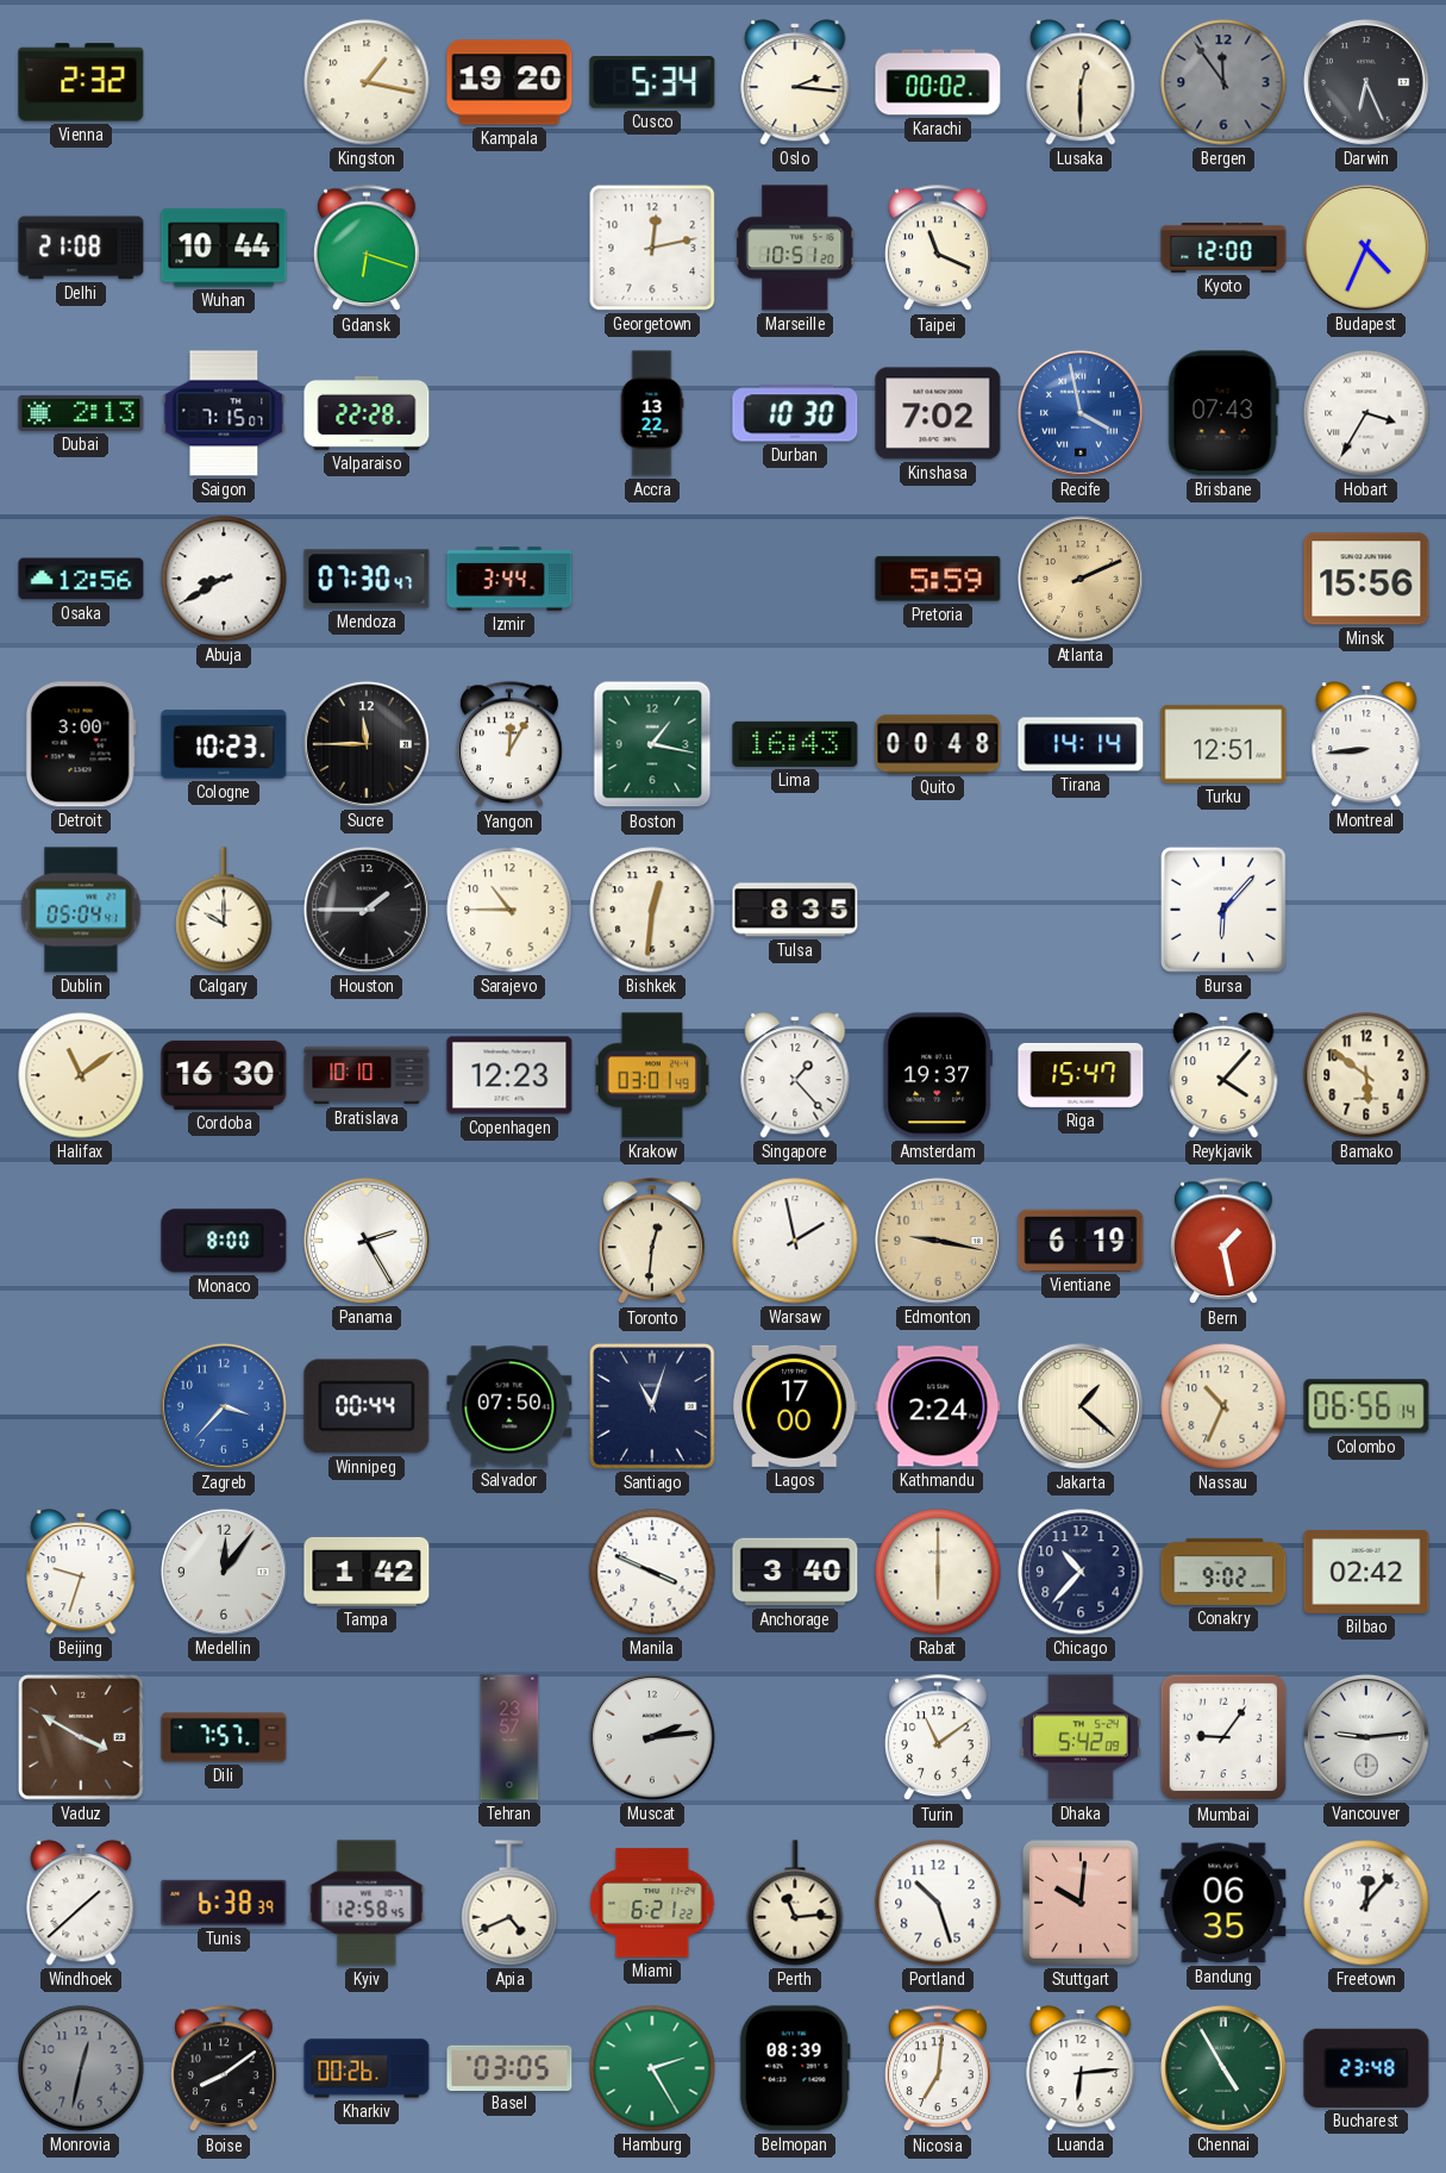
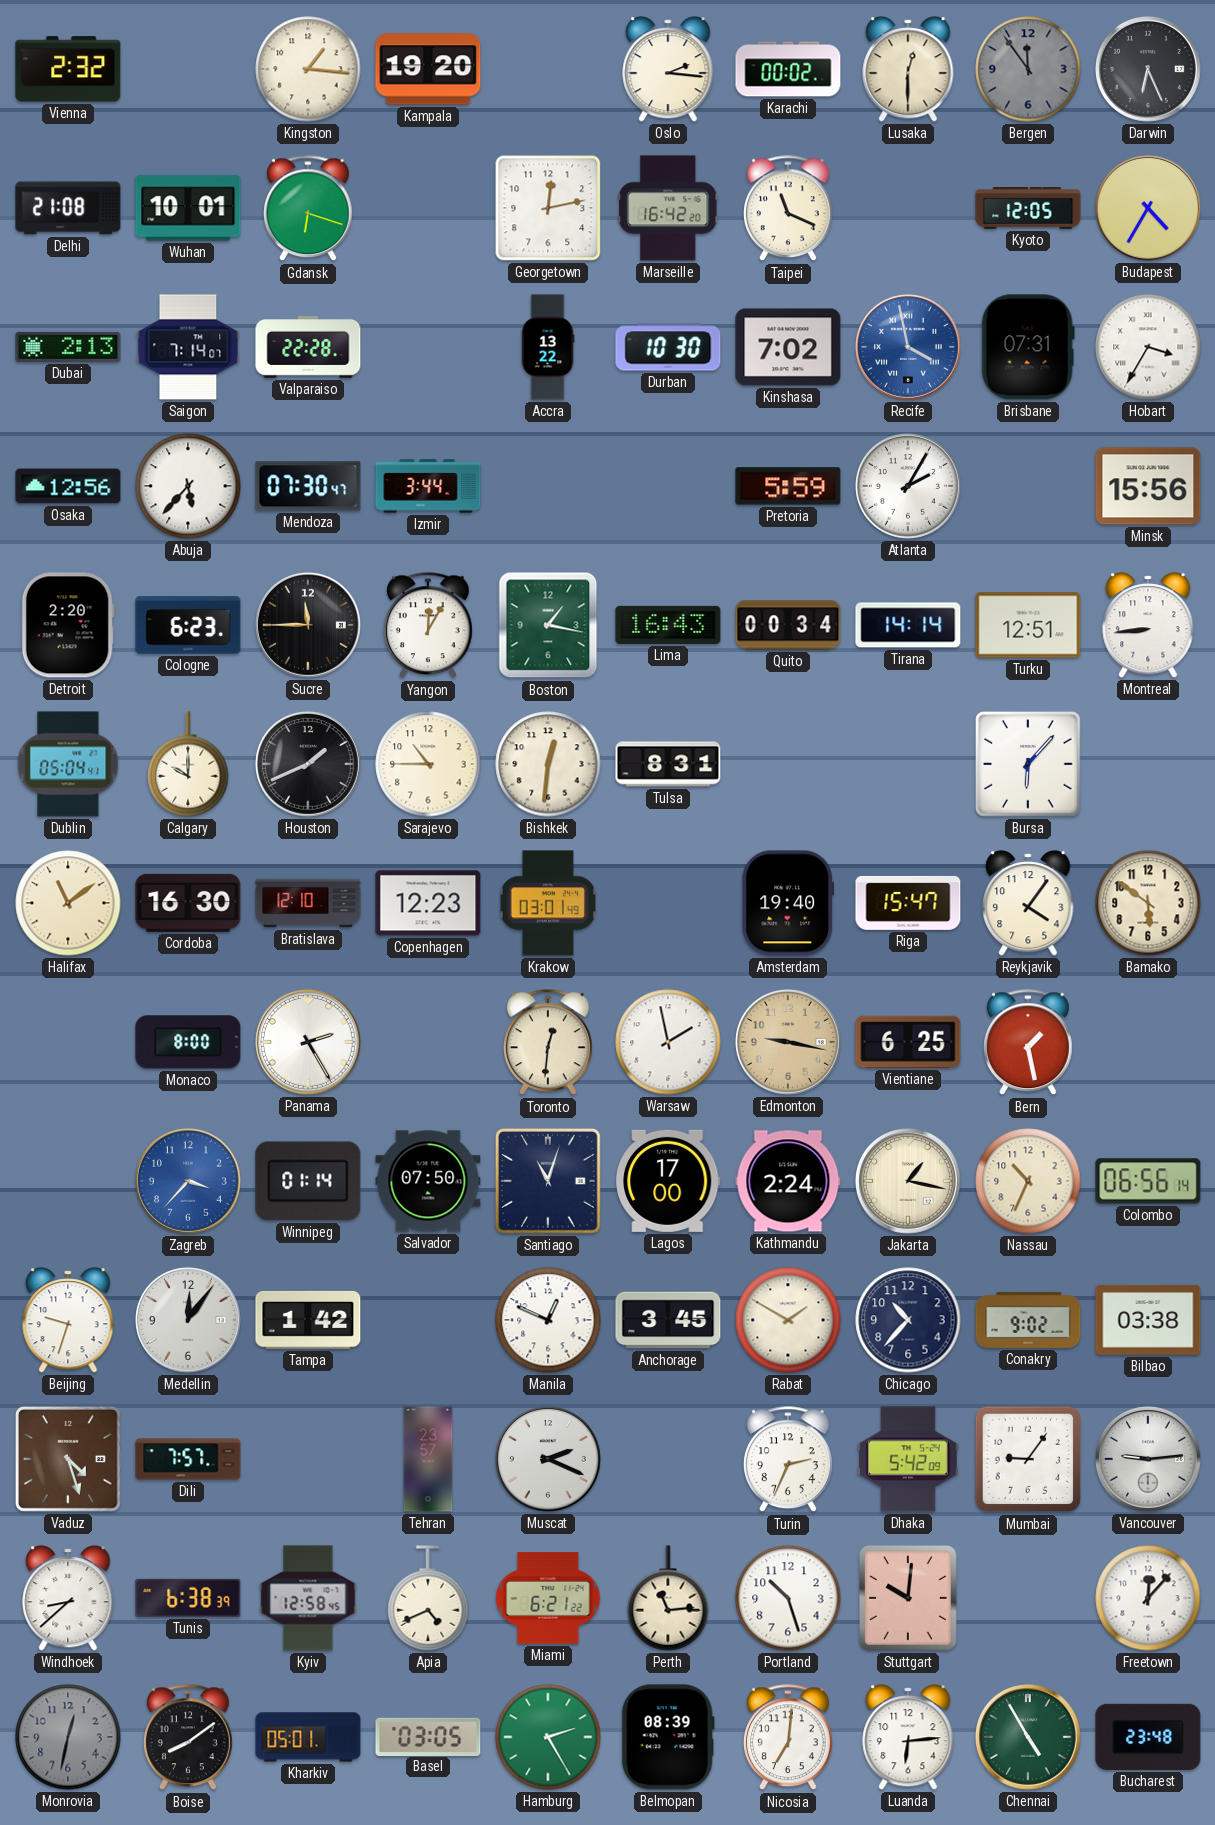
Kingston: 1:17 -> 1:16 (308, 69)
Cusco: 5:34 -> none (652, 82)
Wuhan: 10:44 -> 10:01 (188, 208)
Marseille: 10:51 -> 16:42 (668, 208)
Kyoto: 12:00 -> 12:05 (1028, 208)
Budapest: 4:34 -> 4:35 (1148, 208)
Saigon: 7:15 -> 7:14 (188, 347)
Brisbane: 07:43 -> 07:31 (1028, 347)
Abuja: 8:40 -> 5:37 (188, 486)
Atlanta: 2:11 -> 2:05 (908, 486)
Atlanta dial: champagne -> white (908, 486)
Detroit: 3:00 -> 2:20 (68, 625)
Cologne: 10:23 -> 6:23 (188, 625)
Quito: 00:48 -> 00:34 (788, 625)
Houston: 1:45 -> 1:41 (308, 764)
Tulsa: 8:35 -> 8:31 (668, 764)
Bratislava: 10:10 -> 12:10 (308, 903)
Singapore: 1:23 -> none (795, 1075)
Amsterdam: 19:37 -> 19:40 (787, 903)
Reykjavik: 4:07 -> 4:06 (1028, 903)
Vientiane: 6:19 -> 6:25 (908, 1042)
Winnipeg: 00:44 -> 01:14 (308, 1181)
Jakarta: 1:22 -> 1:17 (908, 1181)
Manila: 3:49 -> 12:49 (548, 1320)
Anchorage: 3:40 -> 3:45 (668, 1320)
Rabat: 6:00 -> 1:50 (788, 1320)
Bilbao: 02:42 -> 03:38 (1148, 1320)
Vaduz: 3:50 -> 4:27 (68, 1459)
Muscat: 2:14 -> 2:19 (548, 1459)
Turin: 11:09 -> 2:34 (788, 1460)
Windhoek: 1:38 -> 8:38 (68, 1598)
Bandung: 06:35 -> none (1223, 1903)
Kharkiv: 00:26 -> 05:01 (308, 1737)
